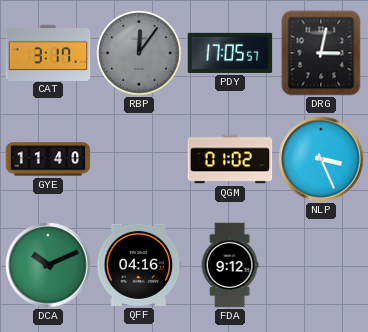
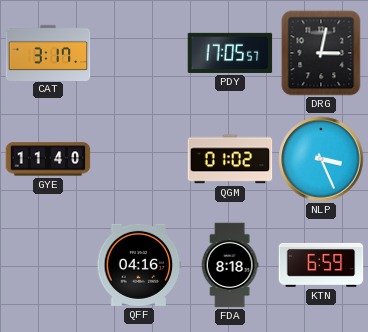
RBP: 12:06 -> none (139, 53)
DCA: 10:11 -> none (48, 265)
FDA: 9:12 -> 8:18 (230, 265)
KTN: none -> 6:59 (321, 265)
